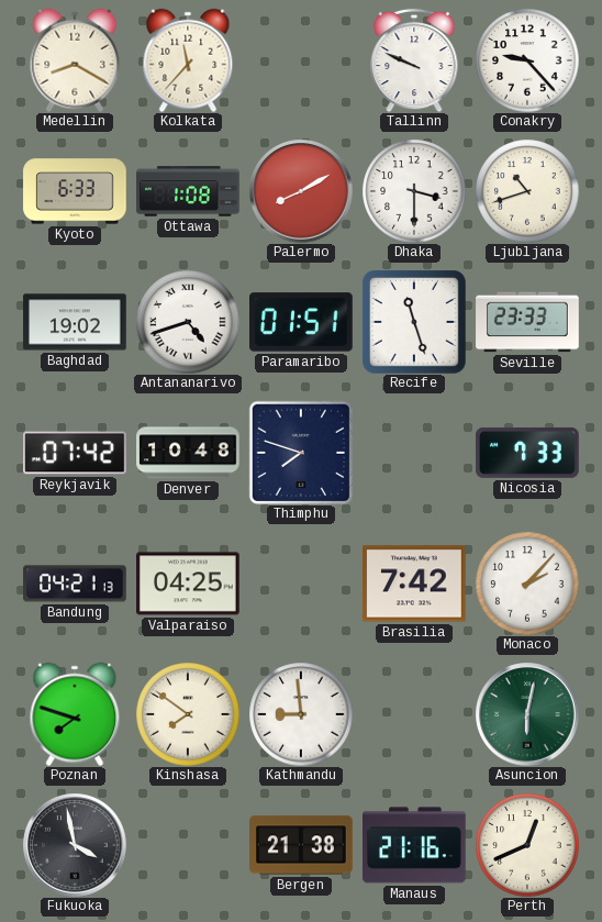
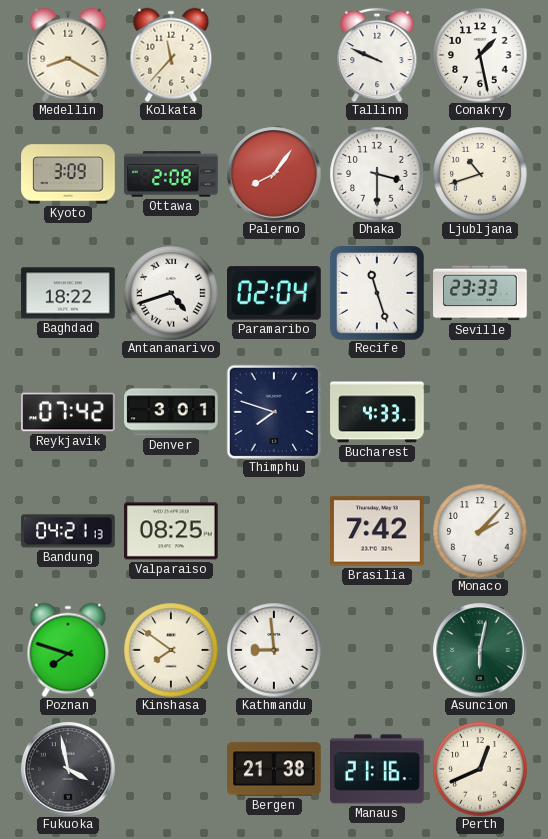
Conakry: 9:23 -> 1:28 (480, 55)
Kyoto: 6:33 -> 3:09 (68, 174)
Ottawa: 1:08 -> 2:08 (171, 174)
Palermo: 8:10 -> 8:06 (274, 174)
Baghdad: 19:02 -> 18:22 (68, 293)
Paramaribo: 01:51 -> 02:04 (275, 293)
Denver: 10:48 -> 3:01 (171, 412)
Bucharest: none -> 4:33 (377, 412)
Nicosia: 7:33 -> none (528, 453)
Valparaiso: 04:25 -> 08:25 (172, 531)
